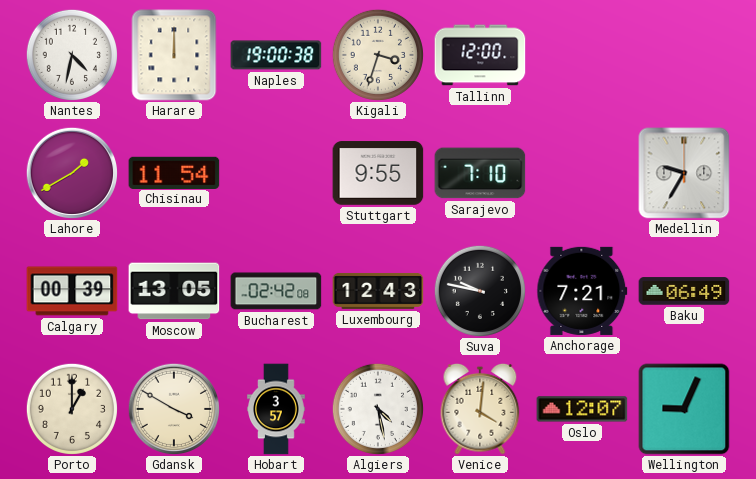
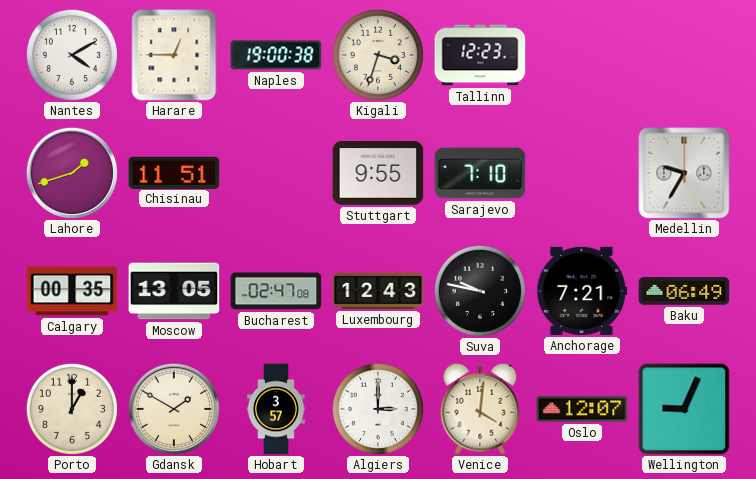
Nantes: 4:32 -> 4:10 (72, 55)
Harare: 12:00 -> 12:45 (174, 55)
Tallinn: 12:00 -> 12:23 (480, 55)
Lahore: 1:40 -> 1:42 (71, 172)
Chisinau: 11:54 -> 11:51 (174, 172)
Calgary: 00:39 -> 00:35 (72, 291)
Bucharest: 02:42 -> 02:47 (276, 291)
Gdansk: 3:50 -> 1:50 (173, 408)
Algiers: 4:28 -> 3:00 (378, 409)
